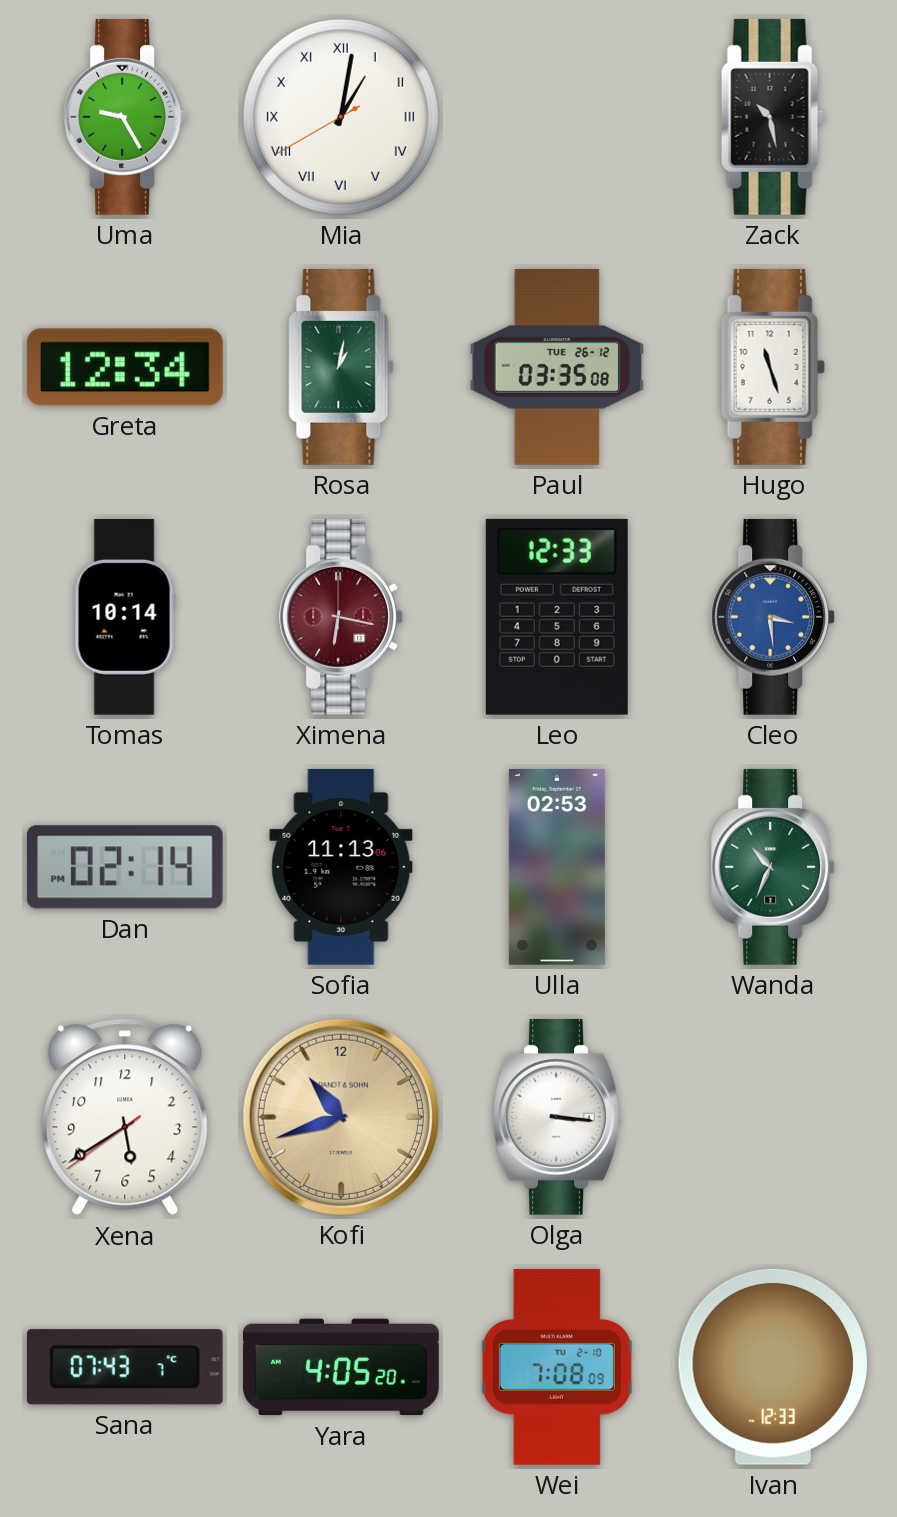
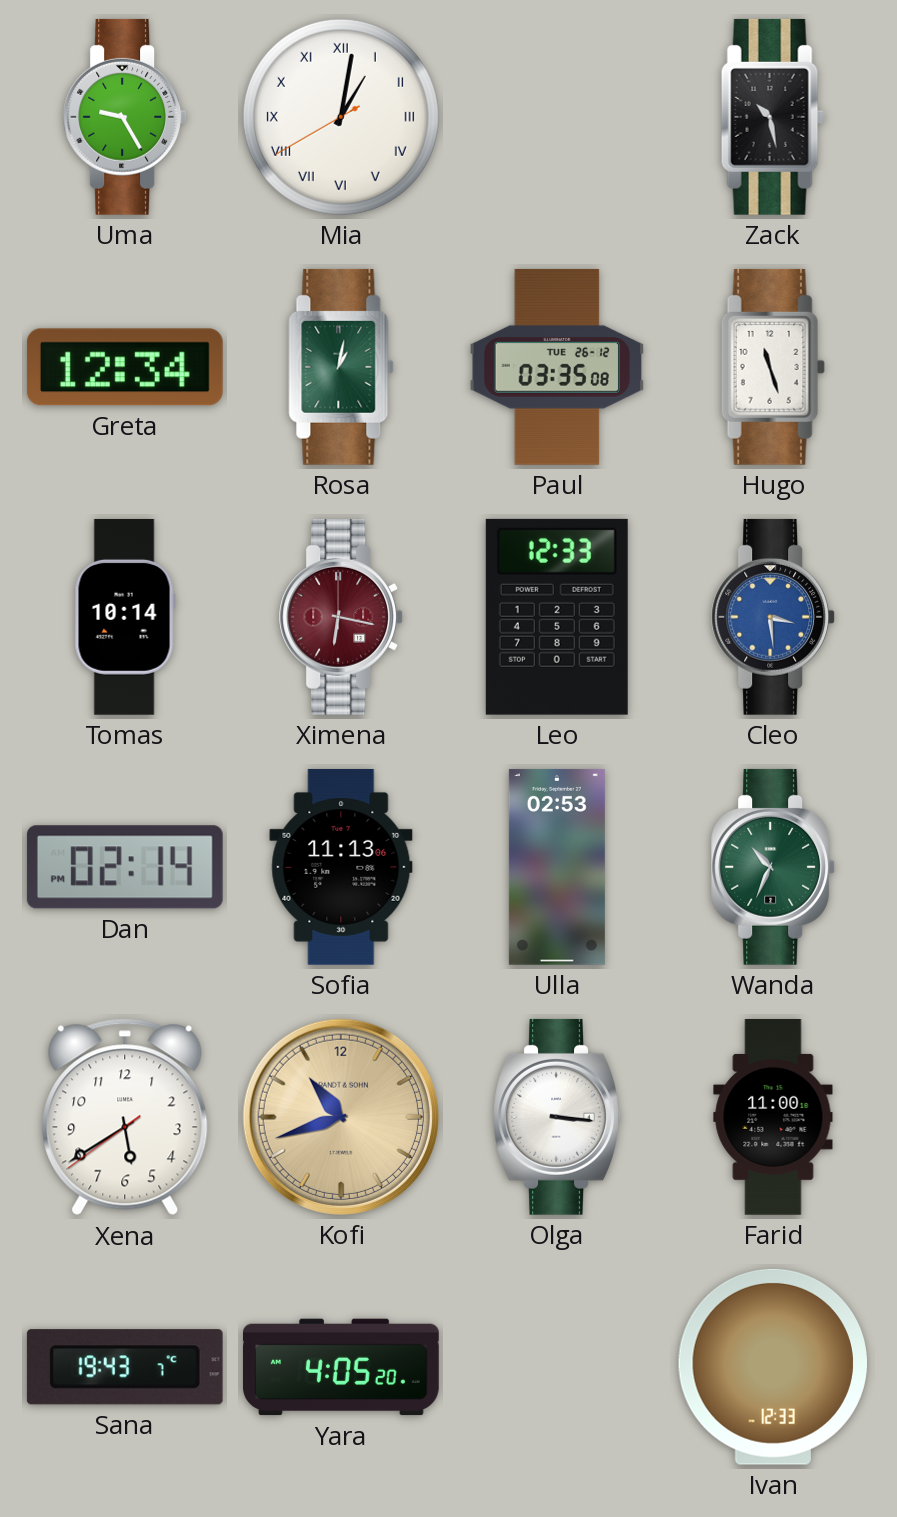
Farid: none -> 11:00 (773, 1118)
Sana: 07:43 -> 19:43 (125, 1367)
Wei: 7:08 -> none (557, 1367)
